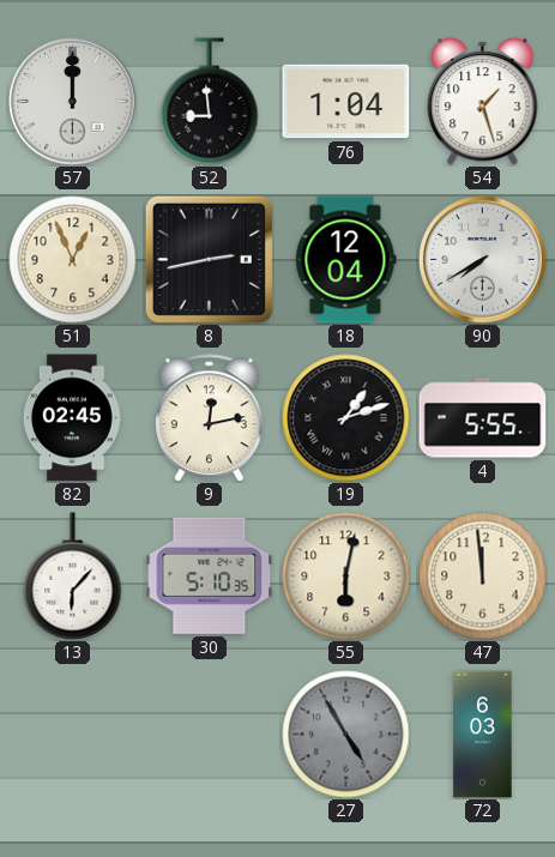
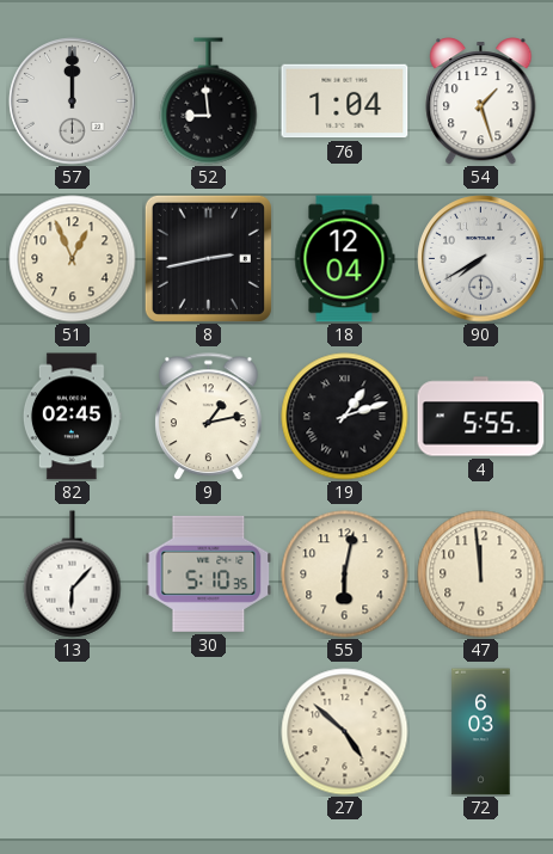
9: 12:13 -> 1:13 (209, 417)
27: 4:55 -> 4:52 (345, 732)
27 dial: grey -> cream (345, 732)
